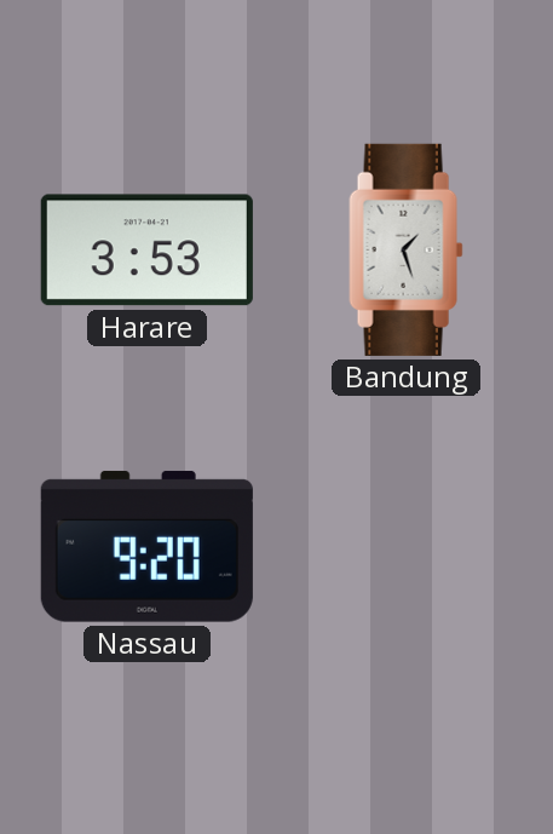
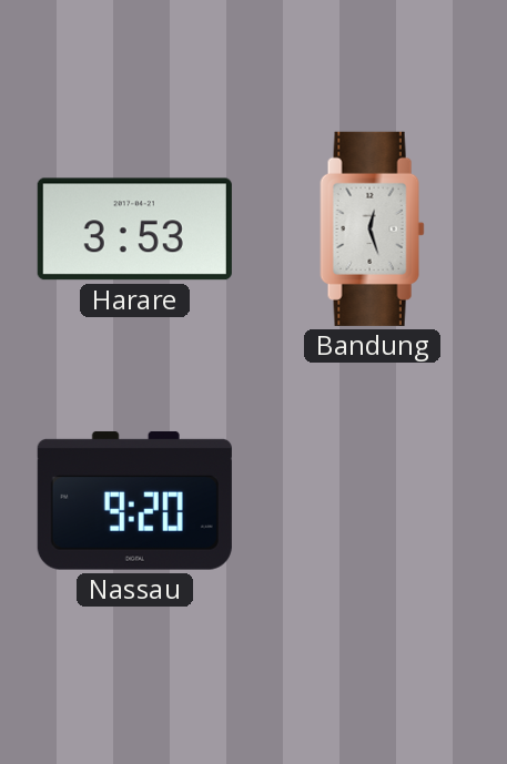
Bandung: 1:27 -> 12:27 (373, 228)
